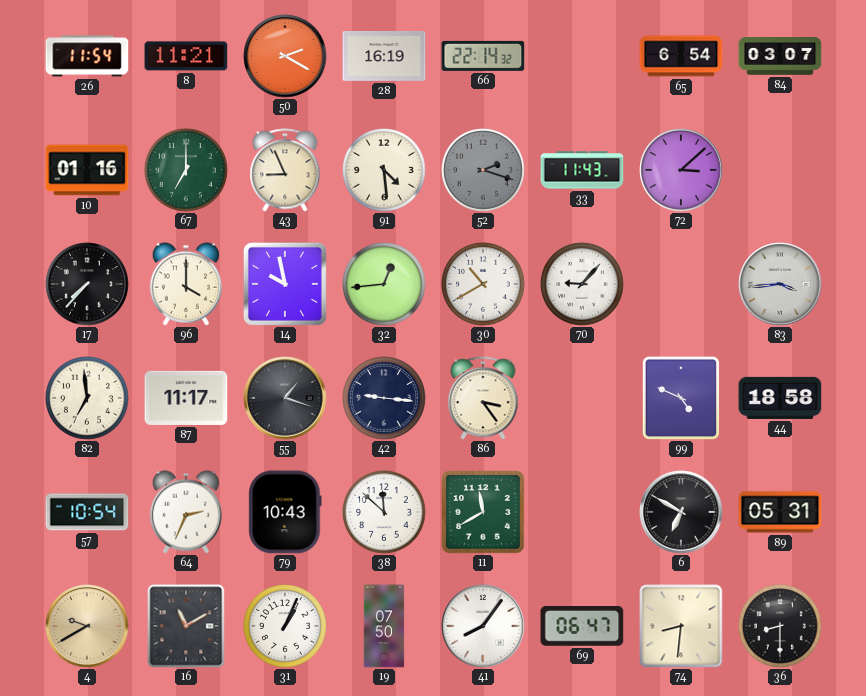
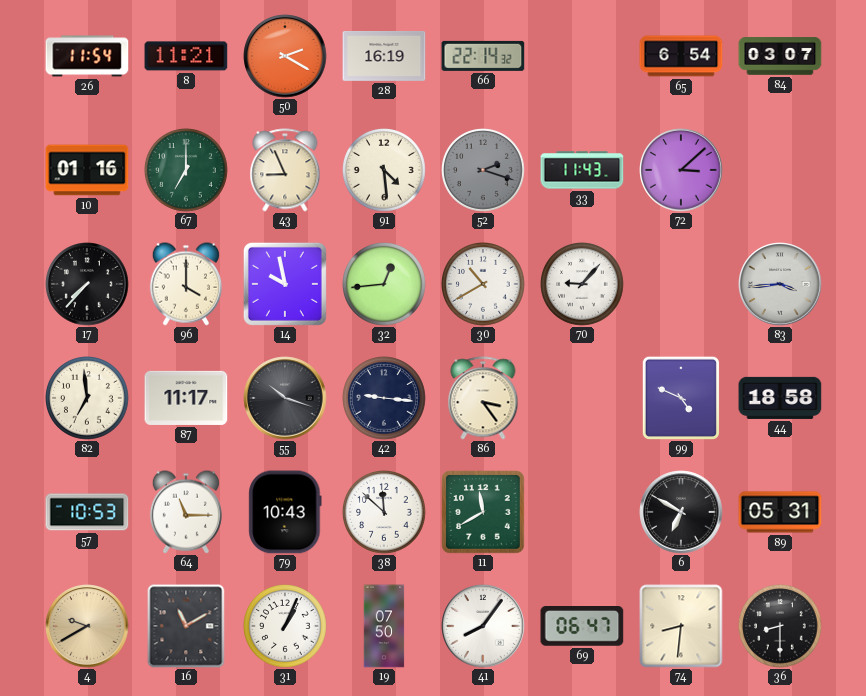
55: 1:18 -> 10:18 (285, 398)
57: 10:54 -> 10:53 (87, 512)
64: 2:34 -> 11:15 (186, 512)
